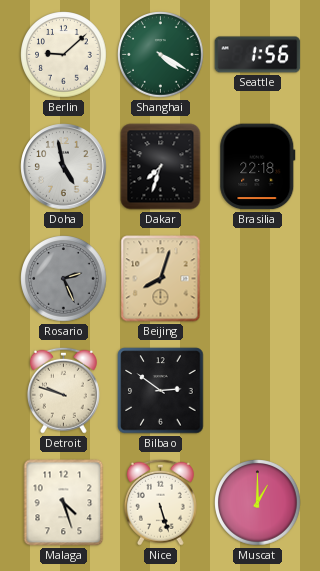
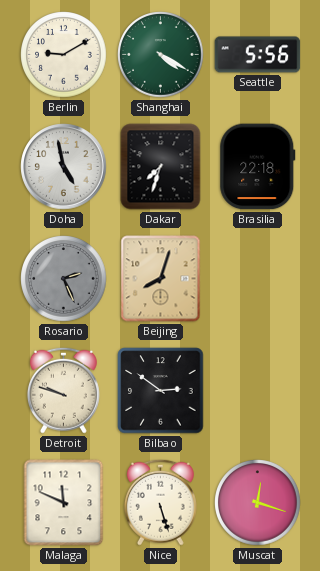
Berlin: 9:08 -> 9:10 (64, 55)
Seattle: 1:56 -> 5:56 (258, 55)
Malaga: 4:27 -> 11:49 (64, 503)
Muscat: 1:00 -> 12:18 (258, 503)
